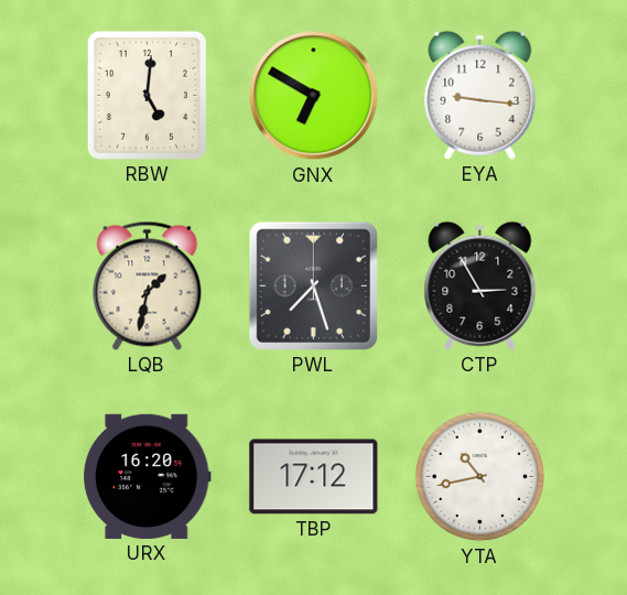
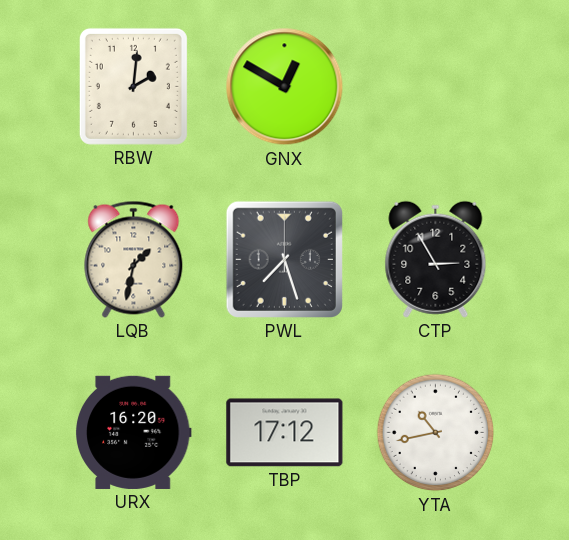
RBW: 5:01 -> 2:01 (133, 86)
GNX: 6:50 -> 12:50 (285, 87)
EYA: 9:16 -> none (480, 95)
